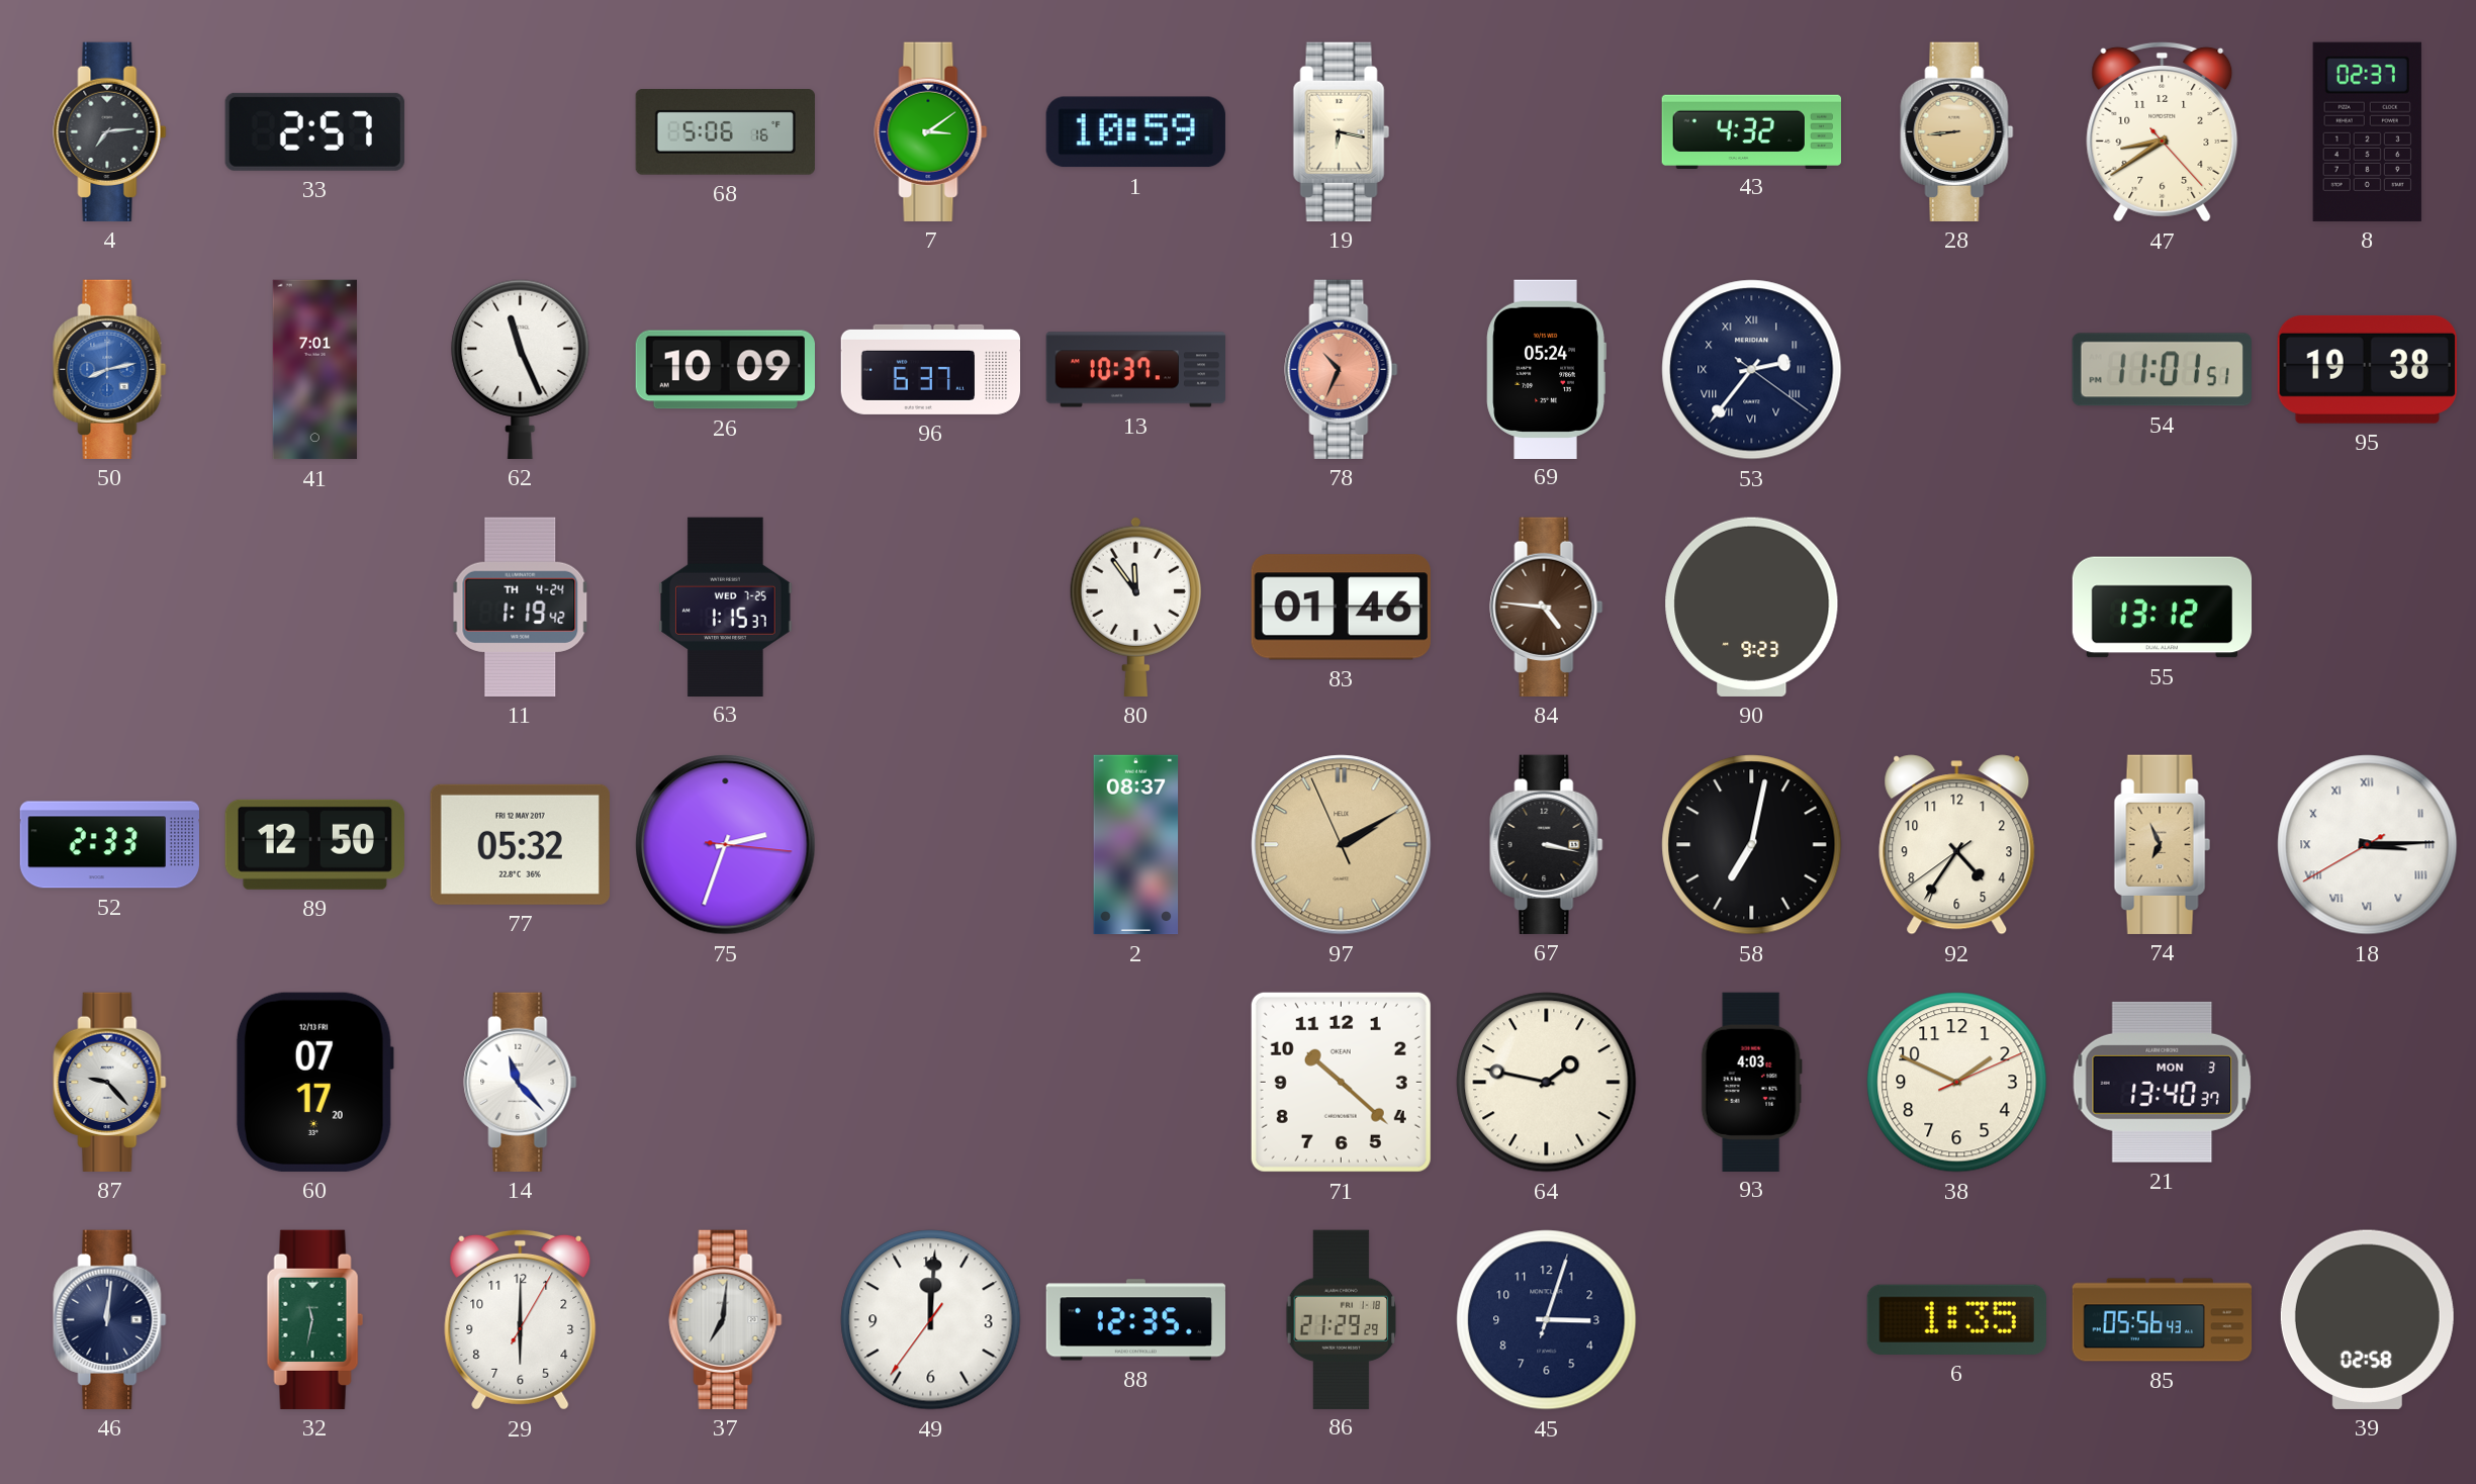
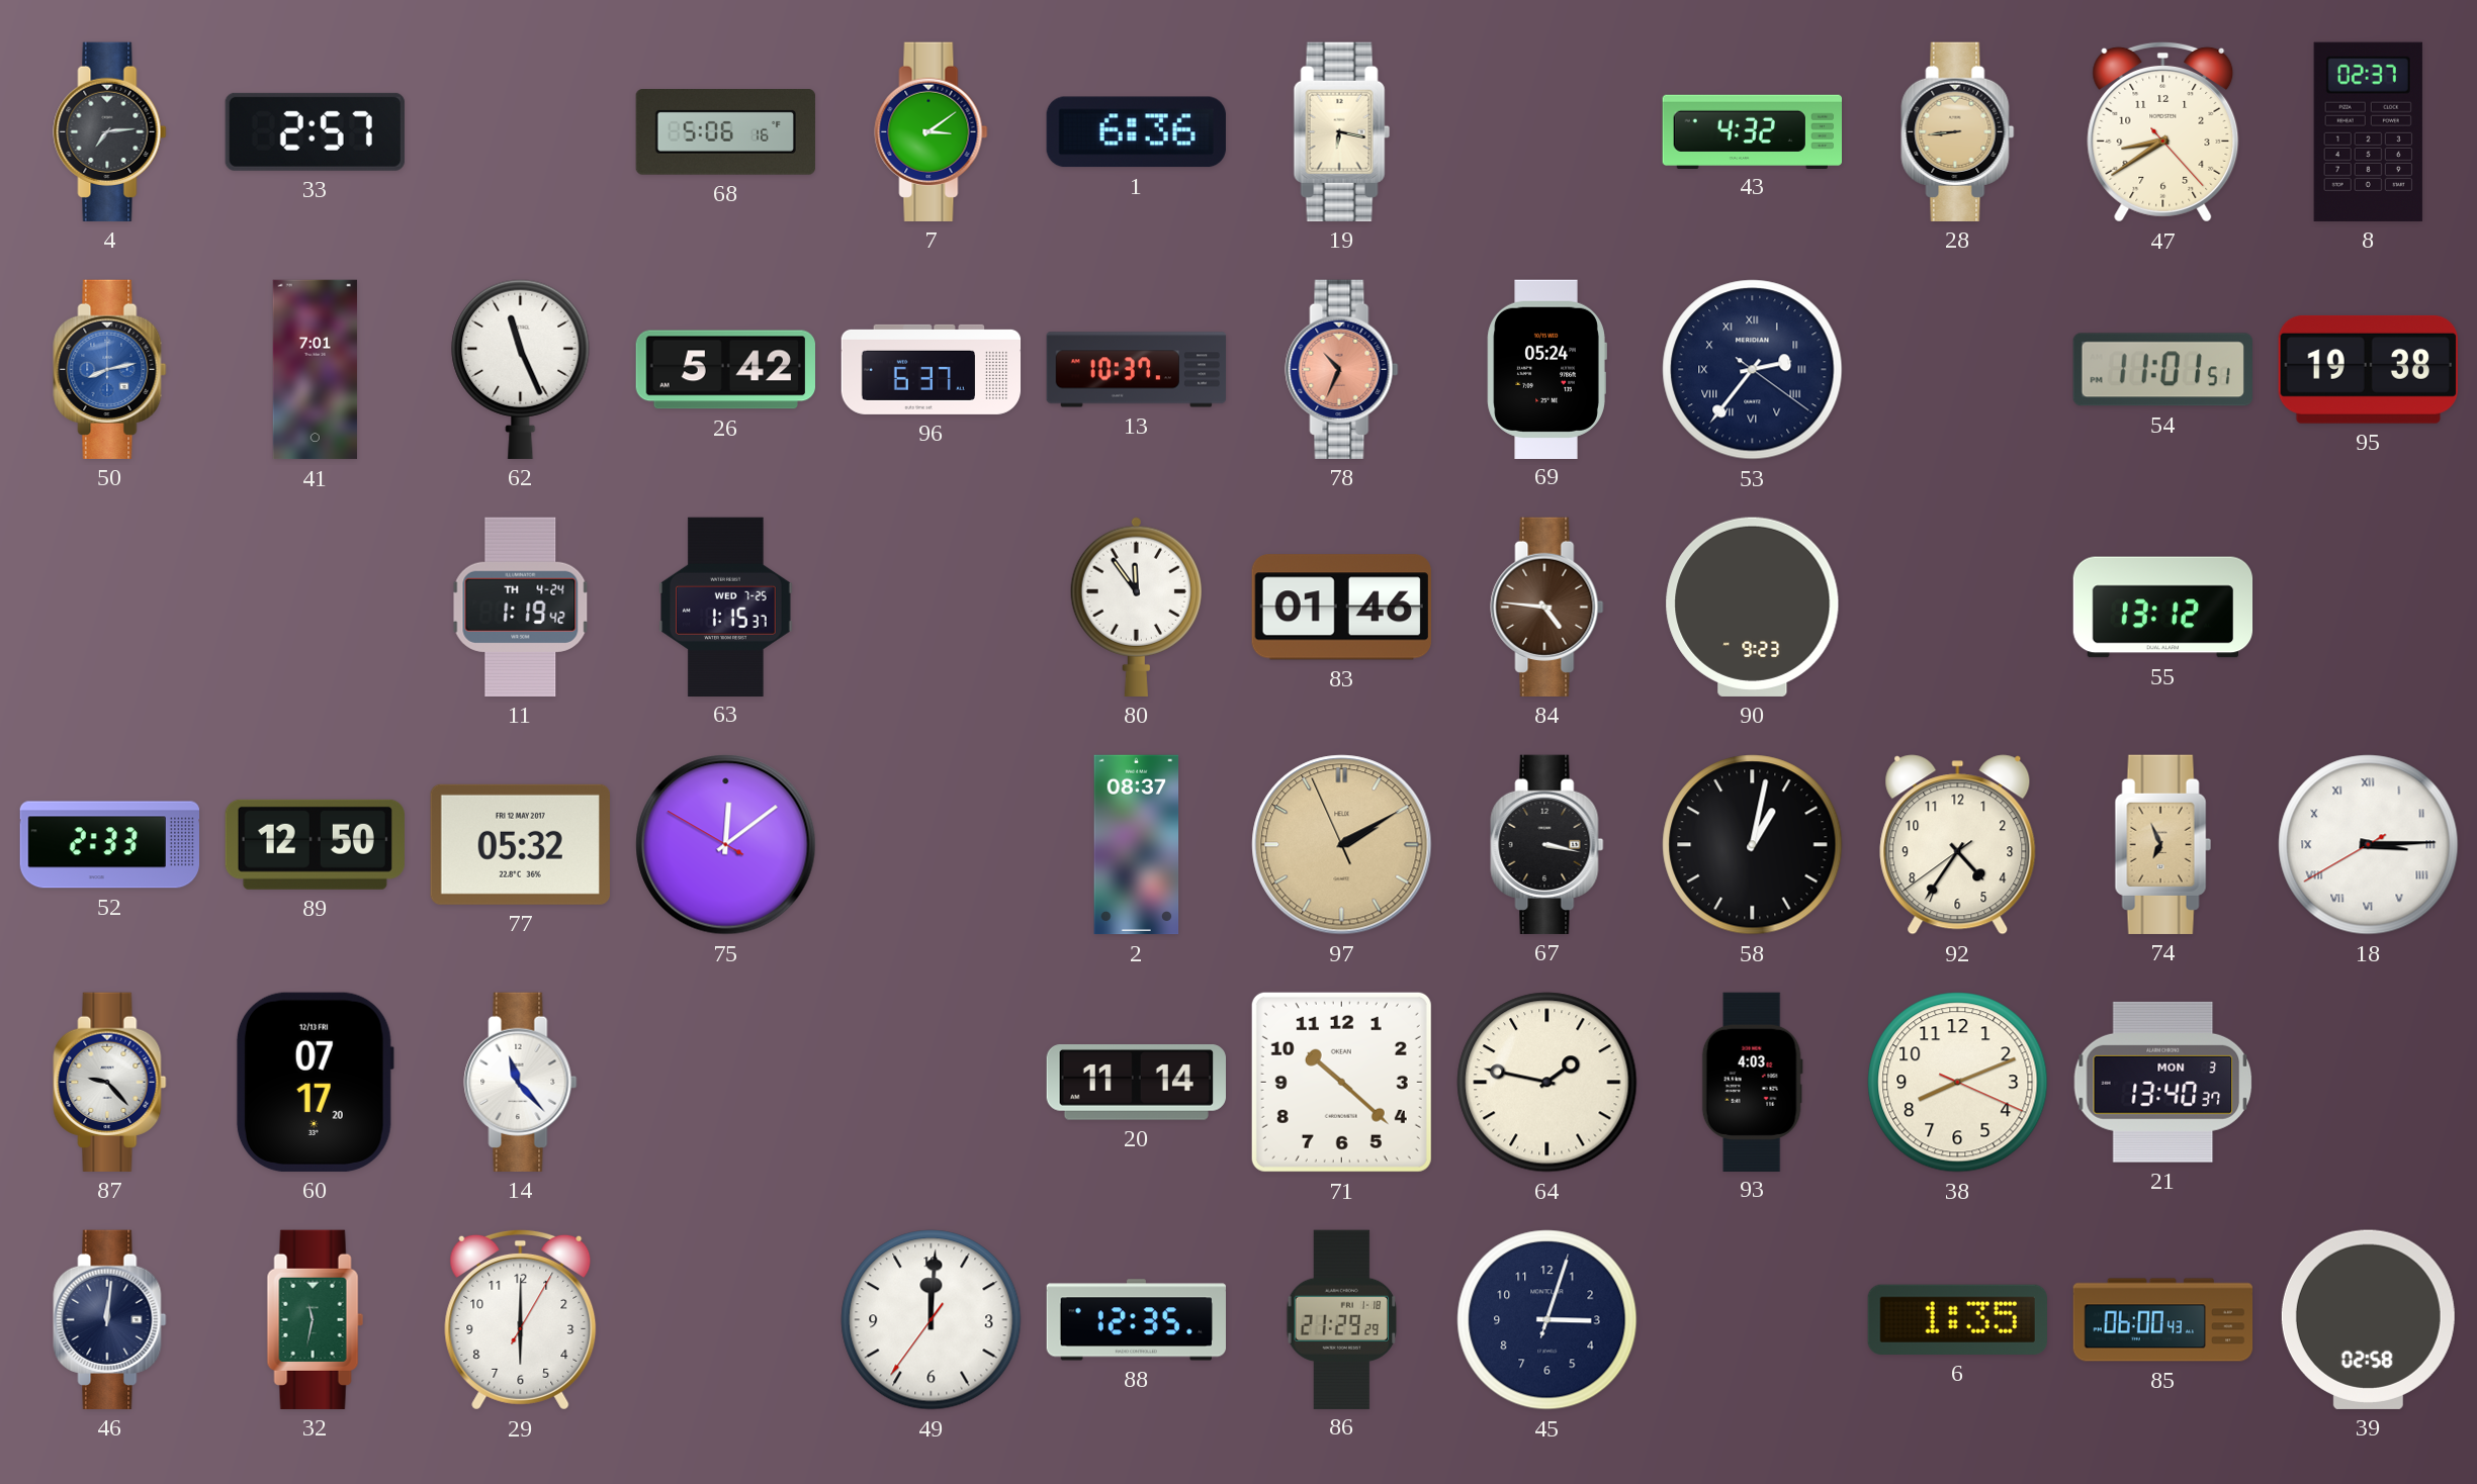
1: 10:59 -> 6:36 (1136, 132)
26: 10:09 -> 5:42 (725, 370)
75: 2:33 -> 12:08 (726, 845)
58: 7:02 -> 1:02 (1753, 845)
20: none -> 11:14 (1136, 1083)
38: 1:49 -> 8:11 (1958, 1083)
37: 7:01 -> none (726, 1319)
85: 05:56 -> 06:00 (2163, 1320)
